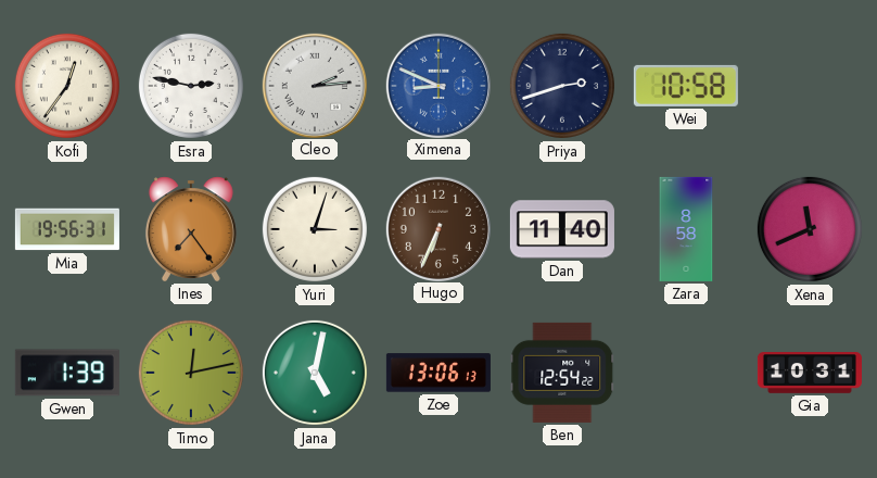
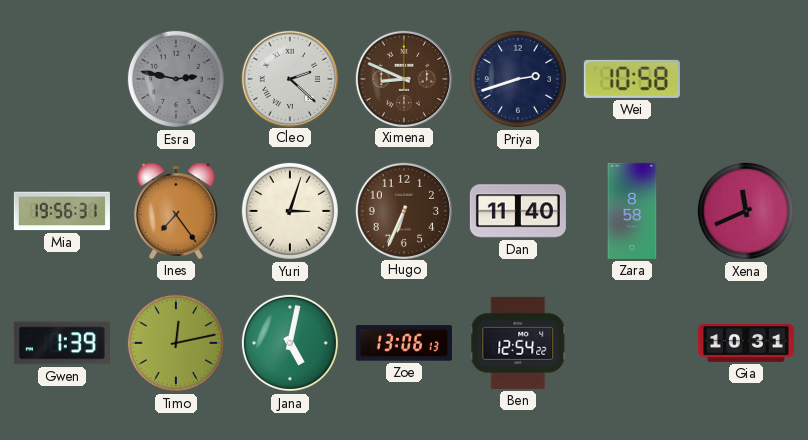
Kofi: 12:36 -> none (67, 86)
Esra dial: white -> grey (176, 79)
Cleo: 2:14 -> 2:22 (289, 78)
Ximena dial: blue -> brown (403, 78)
